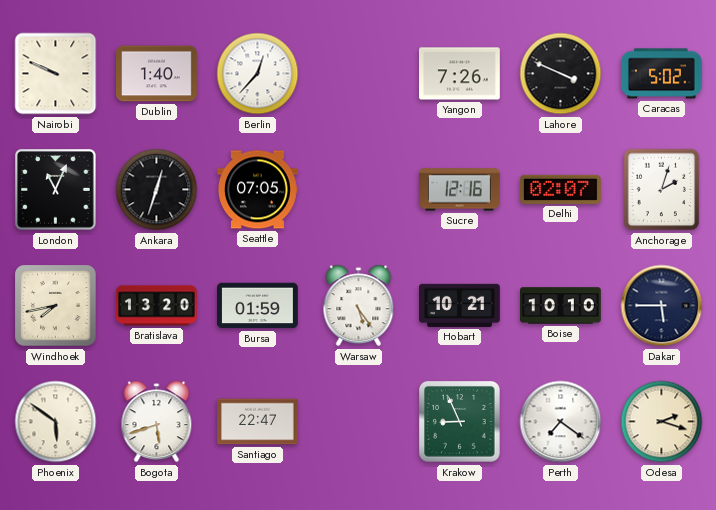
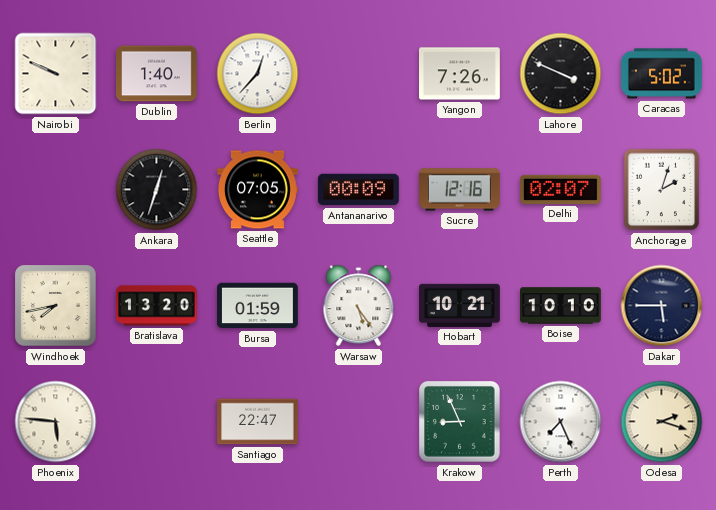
London: 11:04 -> none (56, 190)
Antananarivo: none -> 00:09 (358, 190)
Phoenix: 5:51 -> 5:46 (56, 422)
Bogota: 5:42 -> none (157, 422)
Perth: 7:21 -> 7:26 (561, 422)
